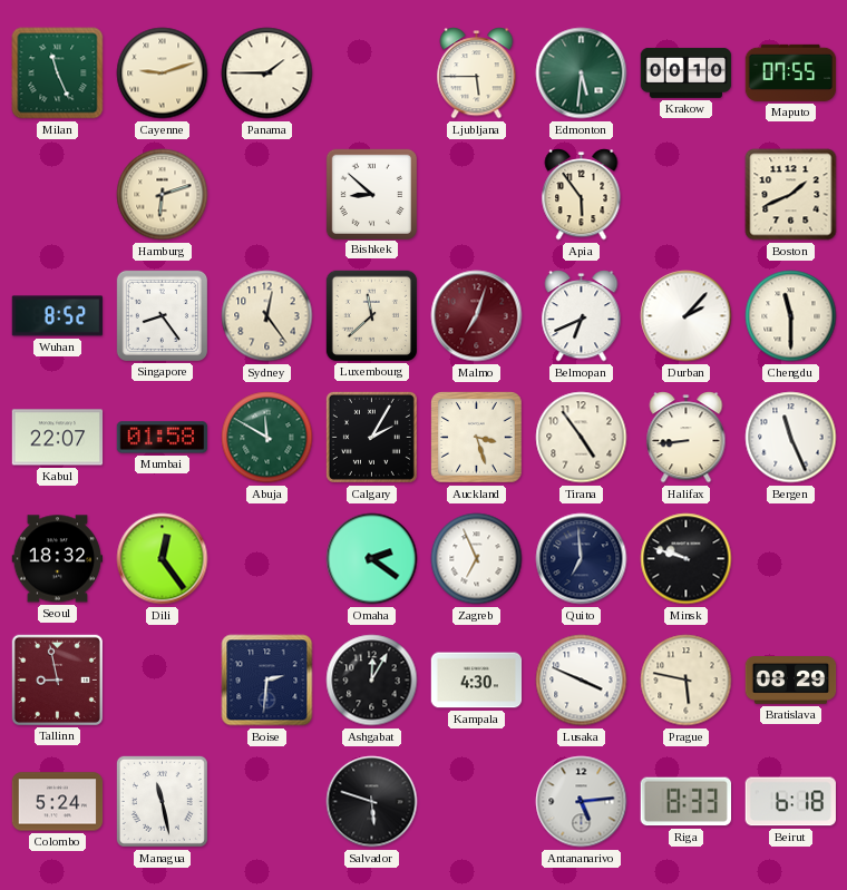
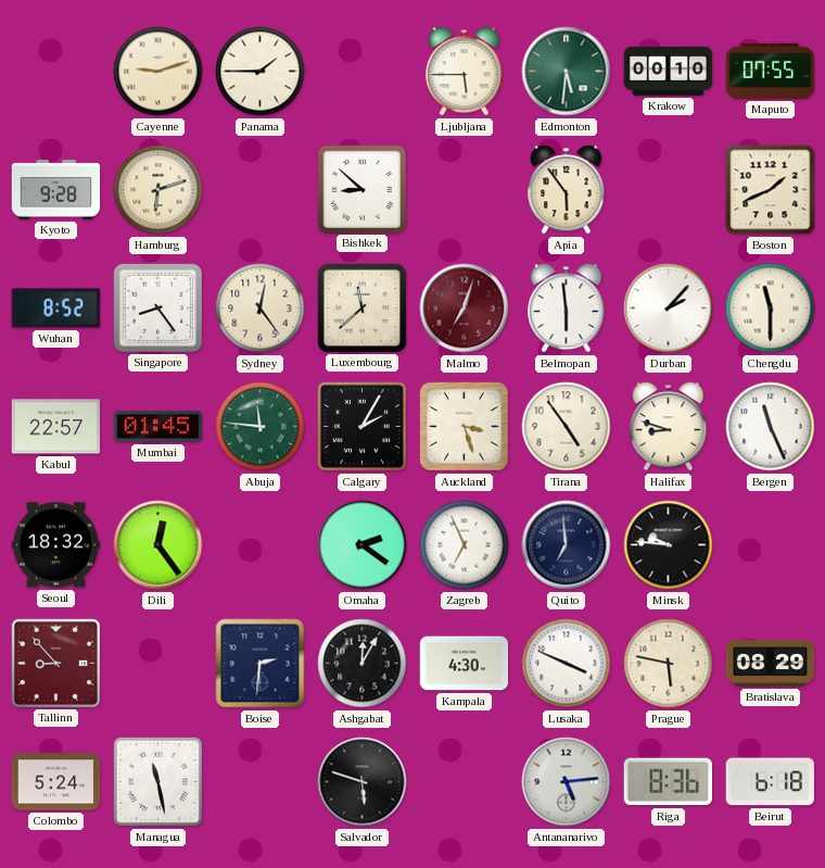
Milan: 11:26 -> none (58, 74)
Kyoto: none -> 9:28 (56, 190)
Belmopan: 6:41 -> 5:59 (567, 309)
Kabul: 22:07 -> 22:57 (56, 427)
Mumbai: 01:58 -> 01:45 (158, 427)
Abuja: 11:50 -> 11:46 (261, 427)
Halifax: 8:44 -> 8:48 (669, 427)
Minsk: 9:48 -> 9:46 (669, 545)
Tallinn: 8:58 -> 8:53 (55, 663)
Riga: 8:33 -> 8:36 (668, 782)
